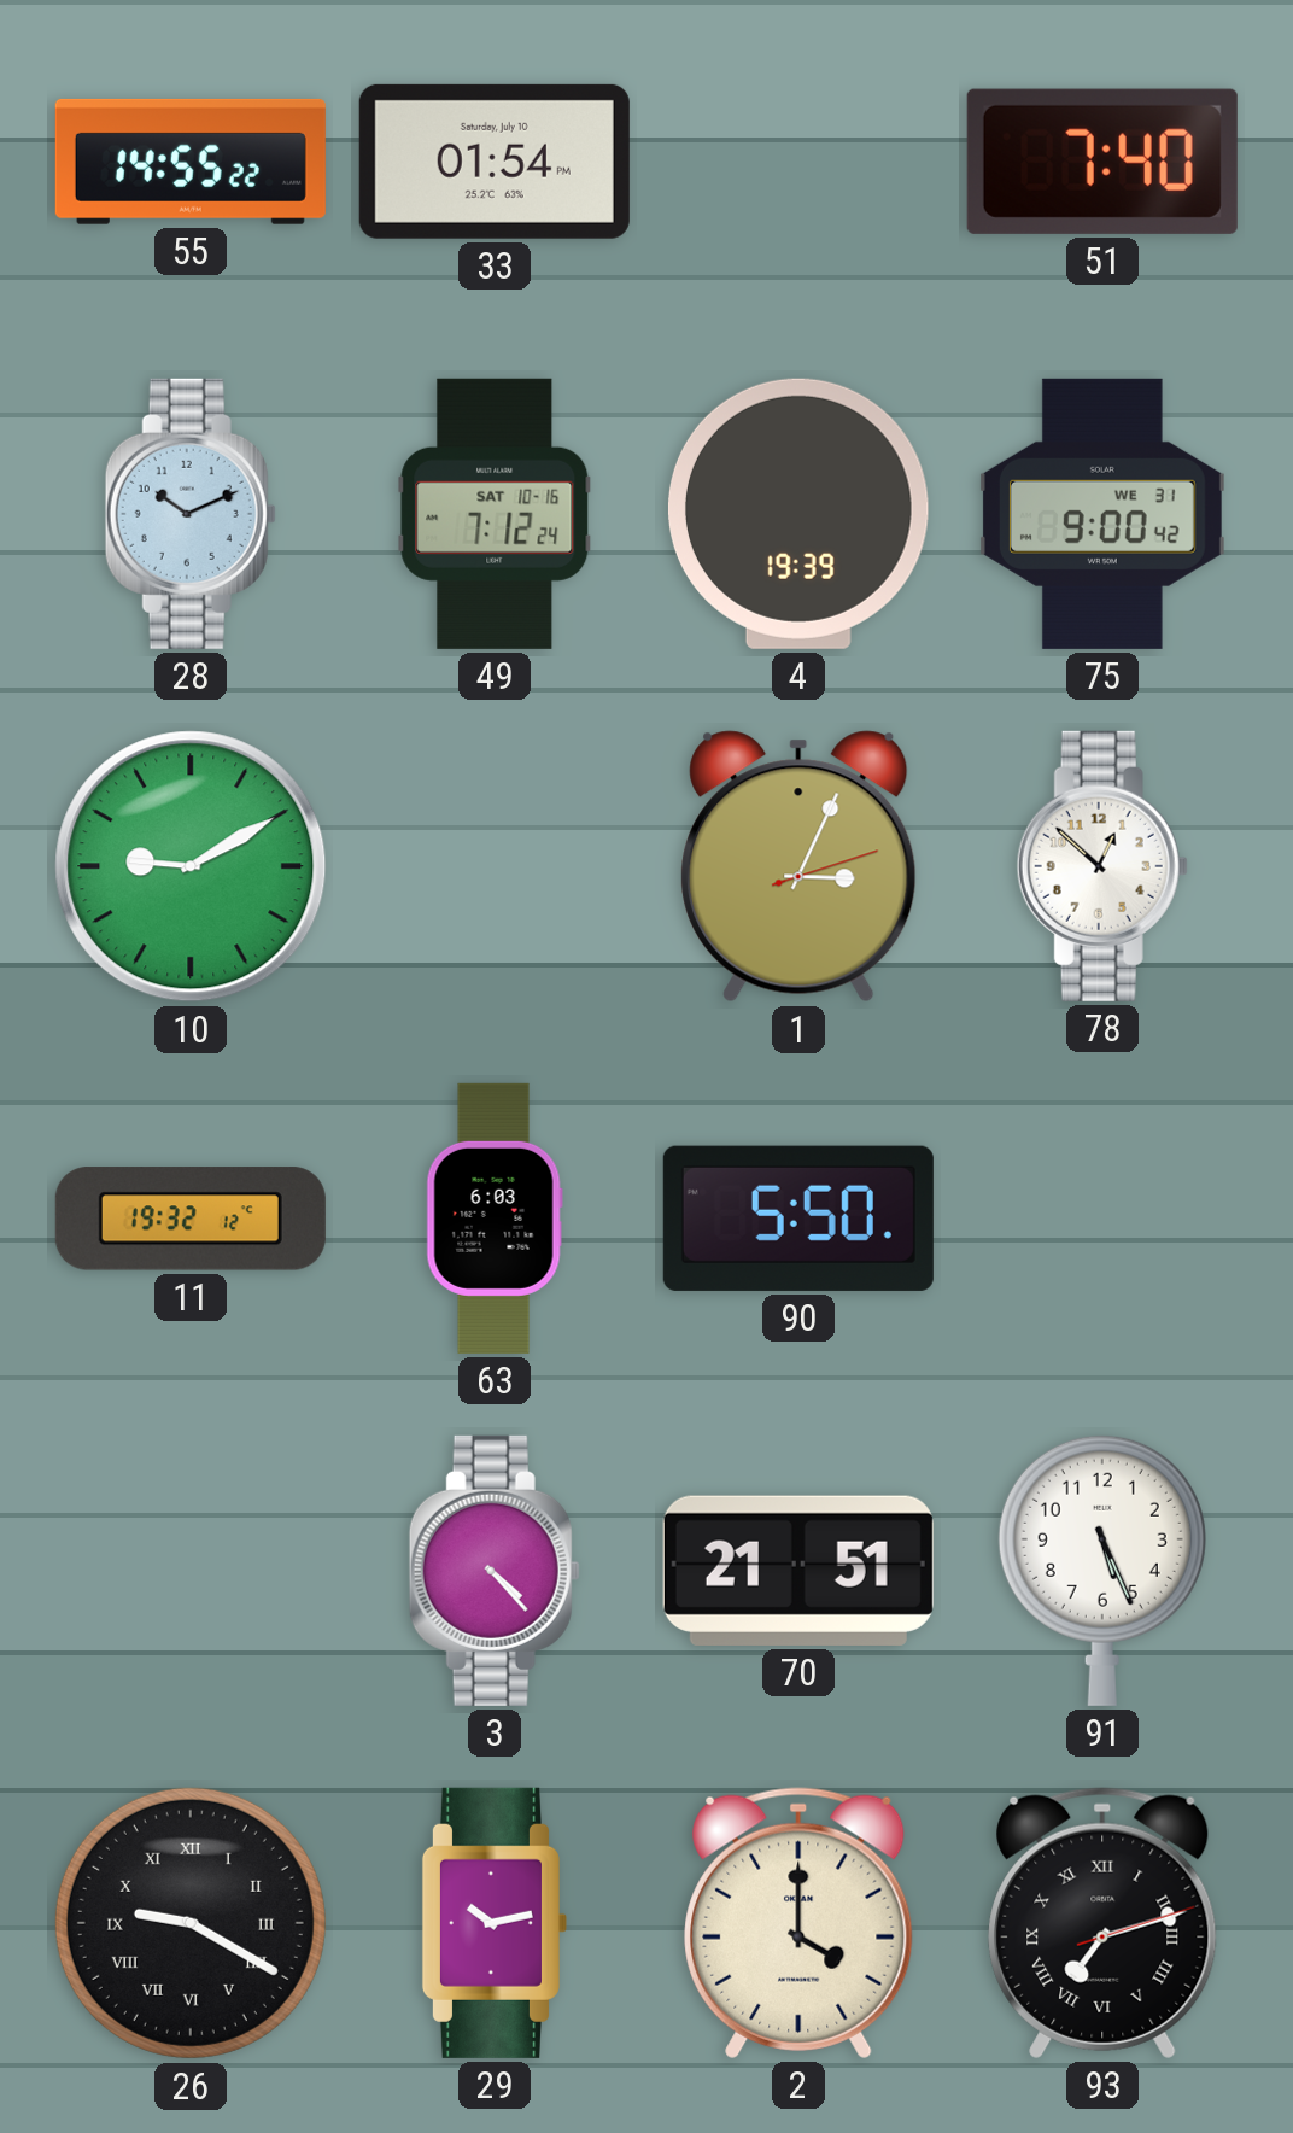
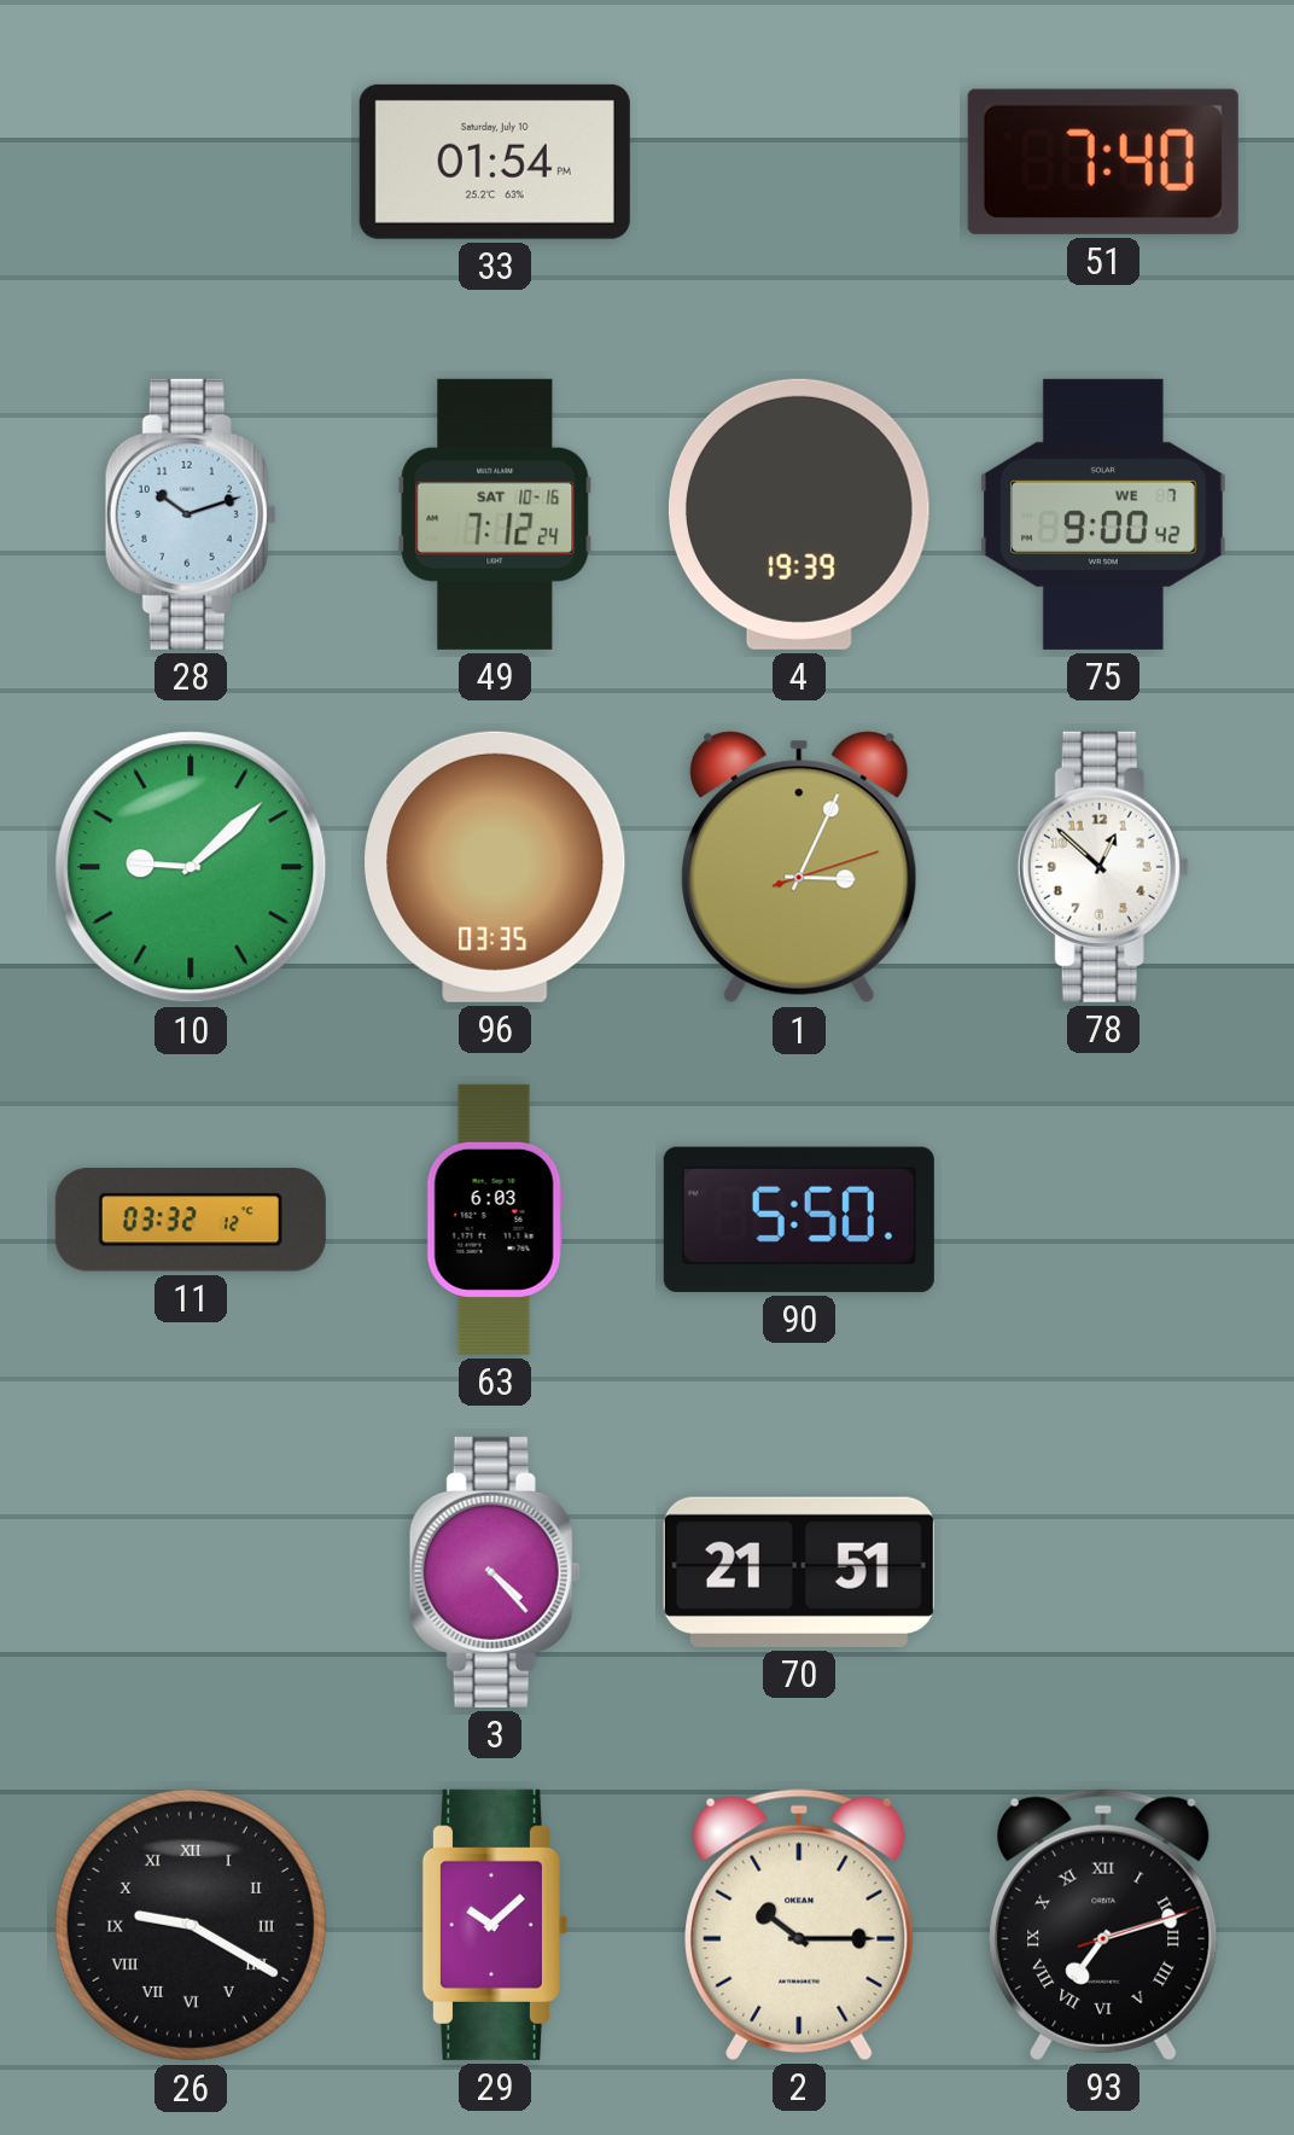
55: 14:55 -> none (191, 162)
28: 10:11 -> 10:12 (191, 514)
75 date: WE 31 -> WE 7 (1103, 514)
10: 9:10 -> 9:08 (191, 867)
96: none -> 03:35 (495, 867)
11: 19:32 -> 03:32 (191, 1220)
91: 5:26 -> none (1102, 1570)
29: 10:13 -> 10:08 (495, 1925)
2: 4:00 -> 10:15 (799, 1925)
